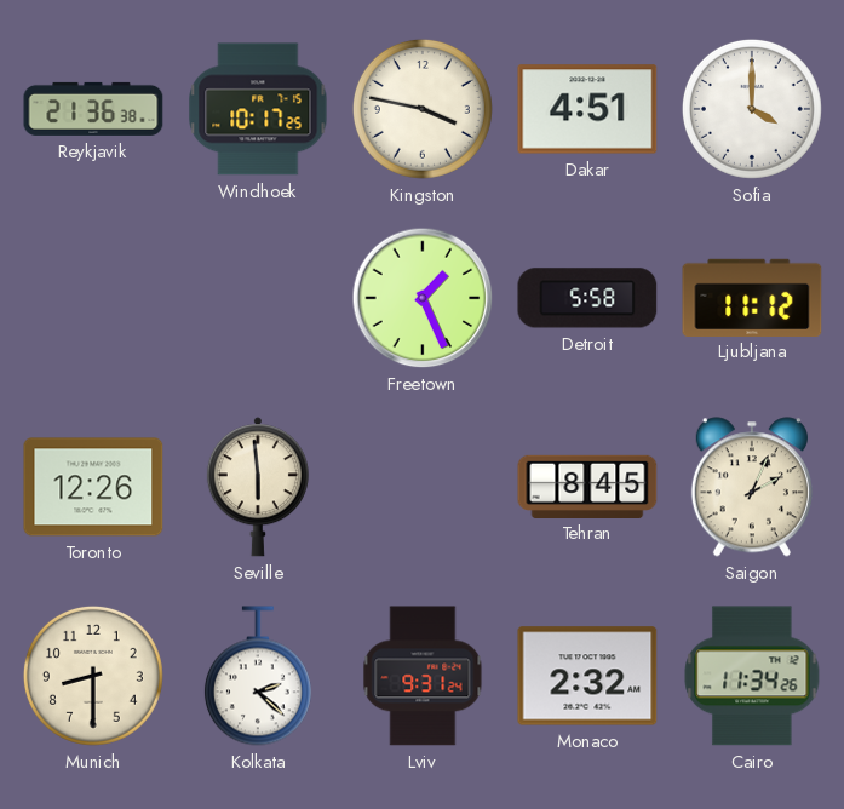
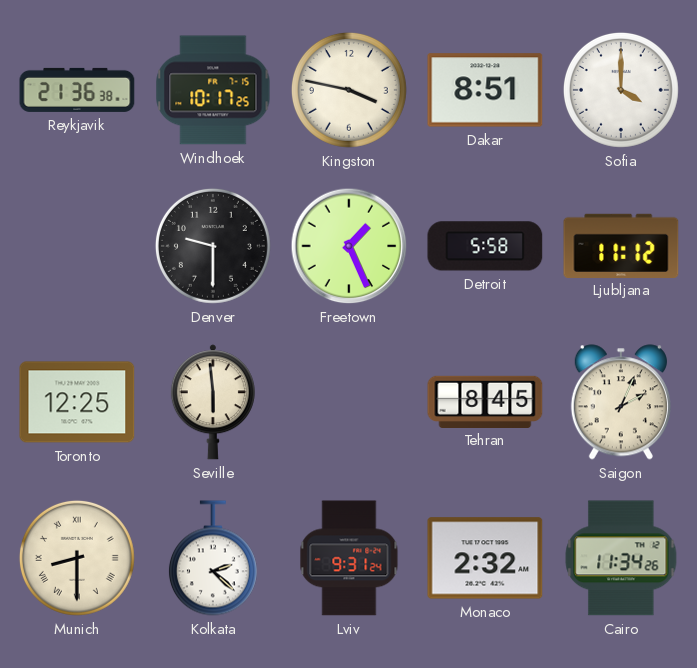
Dakar: 4:51 -> 8:51 (485, 90)
Denver: none -> 9:30 (213, 246)
Toronto: 12:26 -> 12:25 (77, 402)
Munich numerals: Arabic -> Roman (77, 558)
